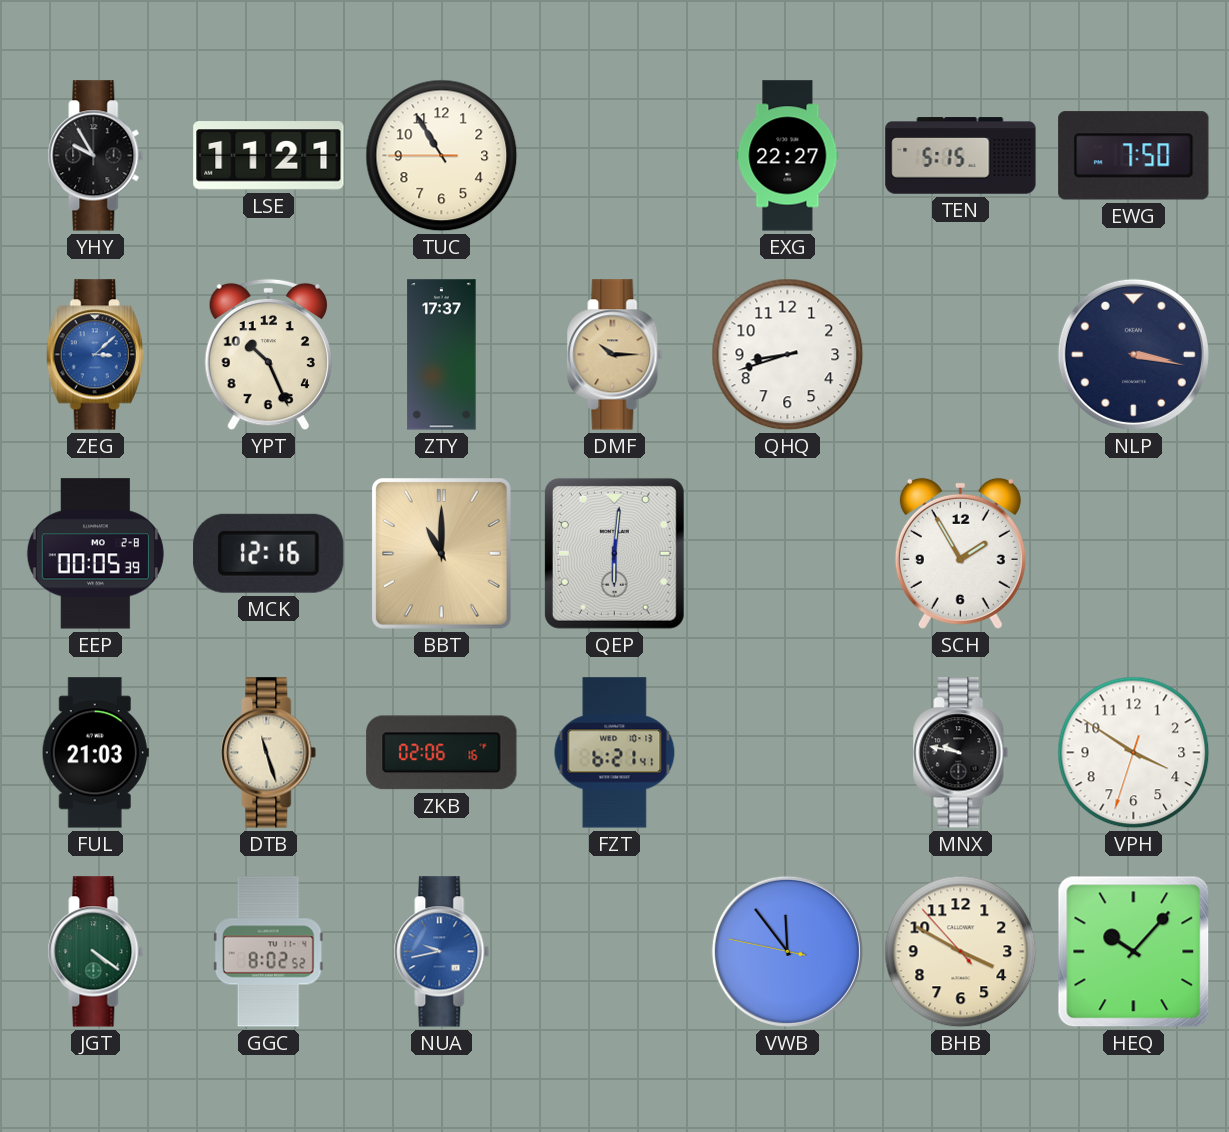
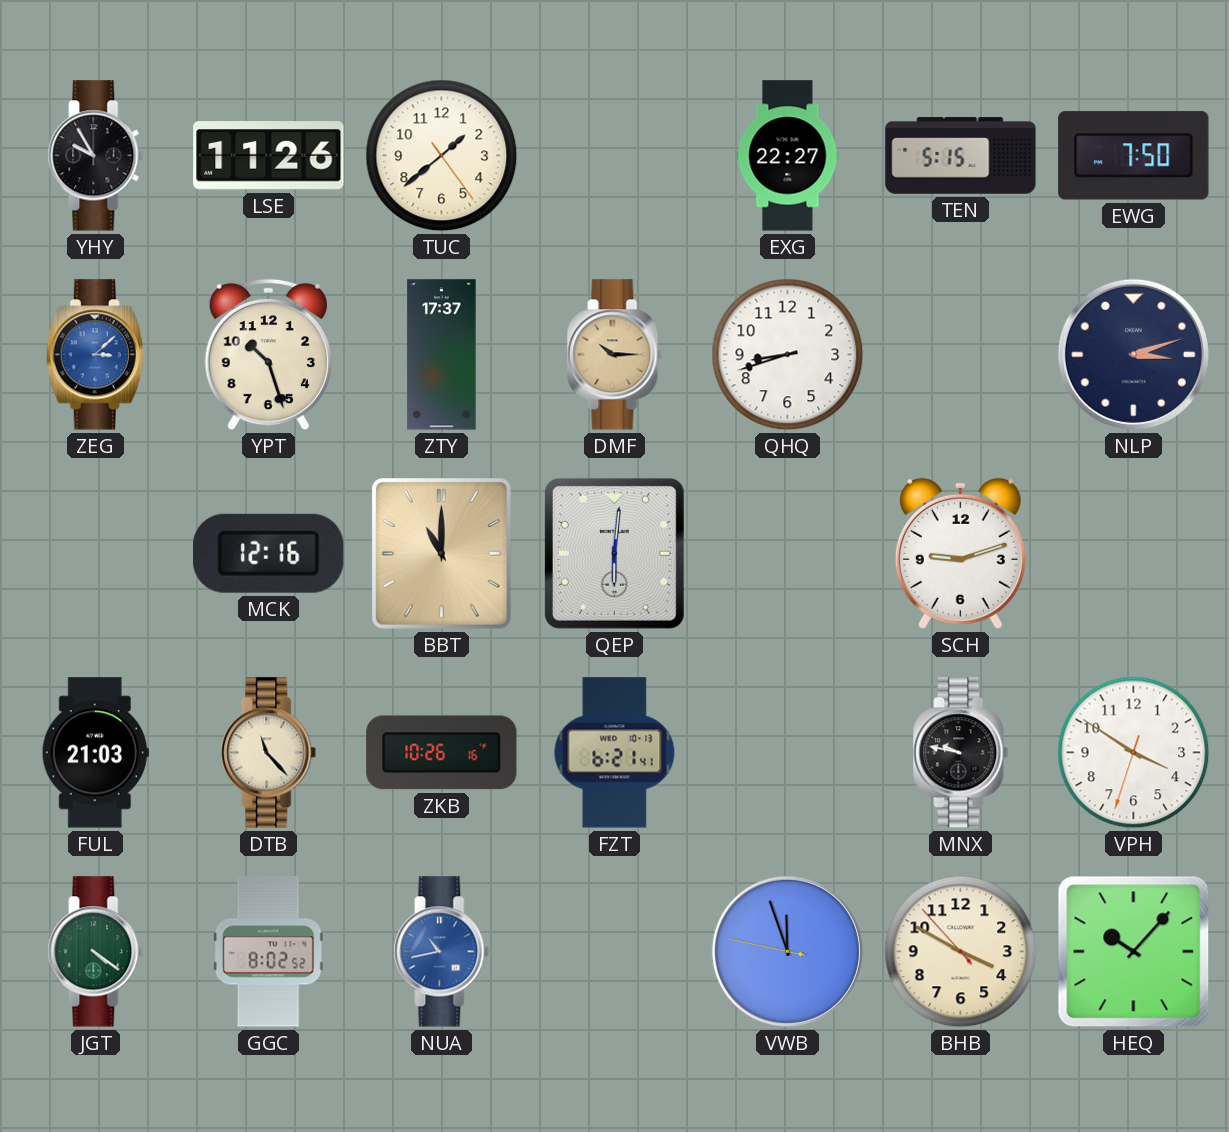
LSE: 11:21 -> 11:26 (269, 156)
TUC: 10:54 -> 1:38 (442, 156)
YPT: 10:26 -> 10:27 (268, 355)
NLP: 3:17 -> 3:12 (1133, 354)
EEP: 00:05 -> none (95, 554)
SCH: 1:55 -> 9:12 (960, 553)
DTB: 11:27 -> 11:23 (269, 753)
ZKB: 02:06 -> 10:26 (442, 753)
NUA: 9:43 -> 10:43 (442, 952)
VWB: 11:53 -> 11:56 (787, 951)
